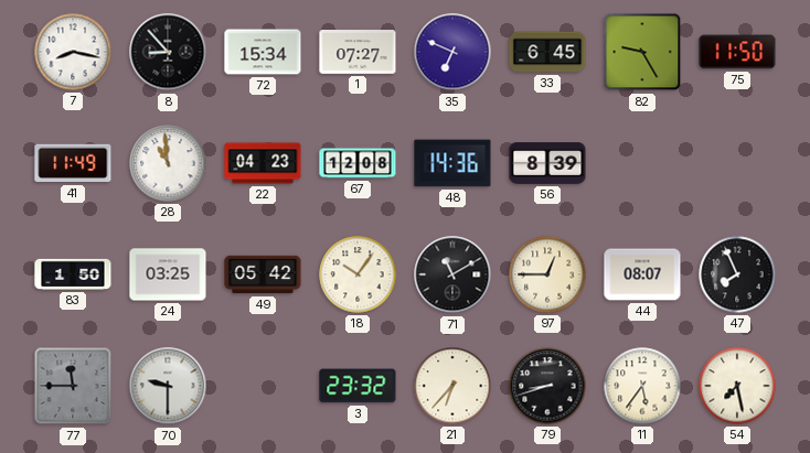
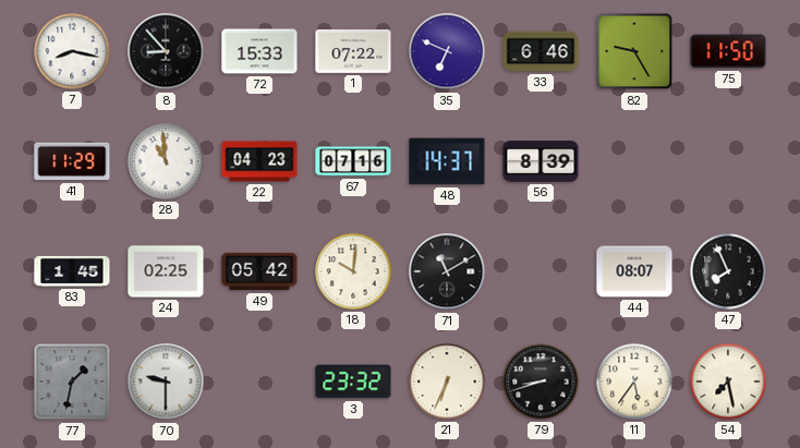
72: 15:34 -> 15:33 (259, 51)
1: 07:27 -> 07:22 (353, 52)
33: 6:45 -> 6:46 (541, 51)
41: 11:49 -> 11:29 (72, 161)
67: 12:08 -> 07:16 (353, 161)
48: 14:36 -> 14:37 (447, 161)
83: 1:50 -> 1:45 (72, 271)
24: 03:25 -> 02:25 (166, 271)
18: 10:06 -> 10:01 (353, 271)
97: 12:45 -> none (547, 274)
77: 11:45 -> 1:32 (72, 382)
21: 6:37 -> 6:34 (447, 382)
